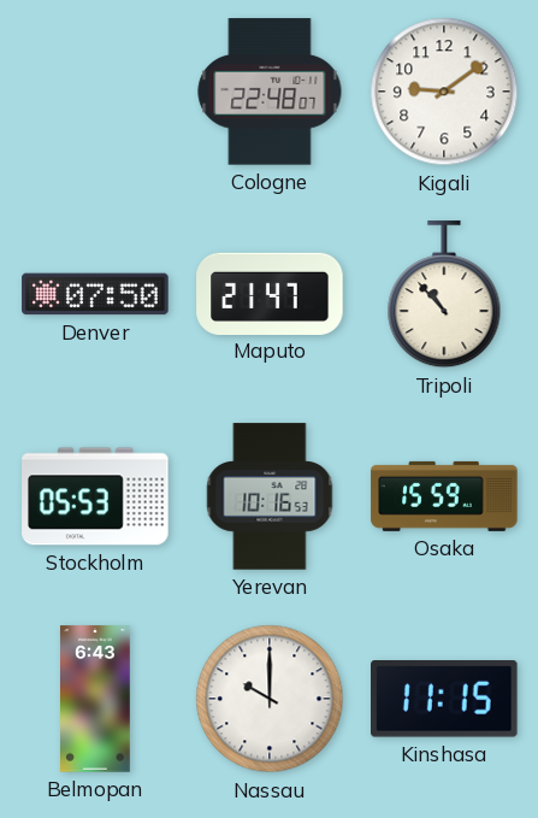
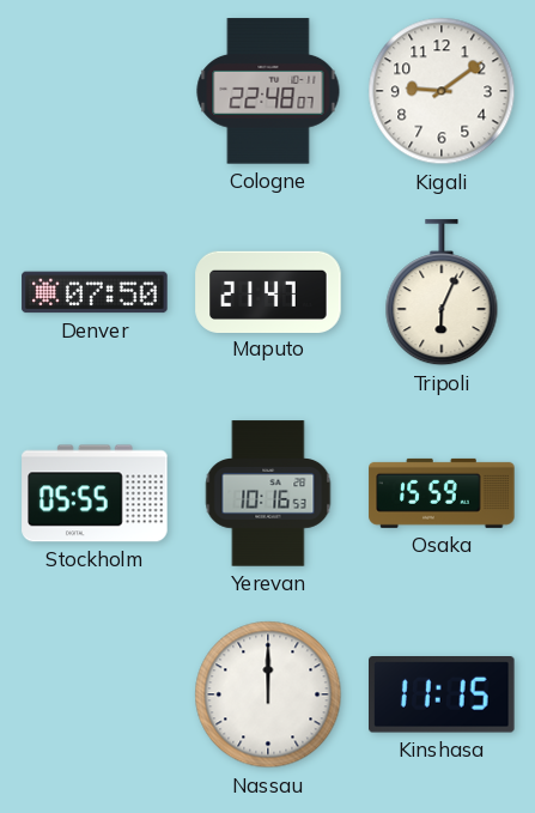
Tripoli: 10:53 -> 6:04 (442, 293)
Stockholm: 05:53 -> 05:55 (95, 493)
Belmopan: 6:43 -> none (96, 699)
Nassau: 10:00 -> 12:00 (268, 694)
